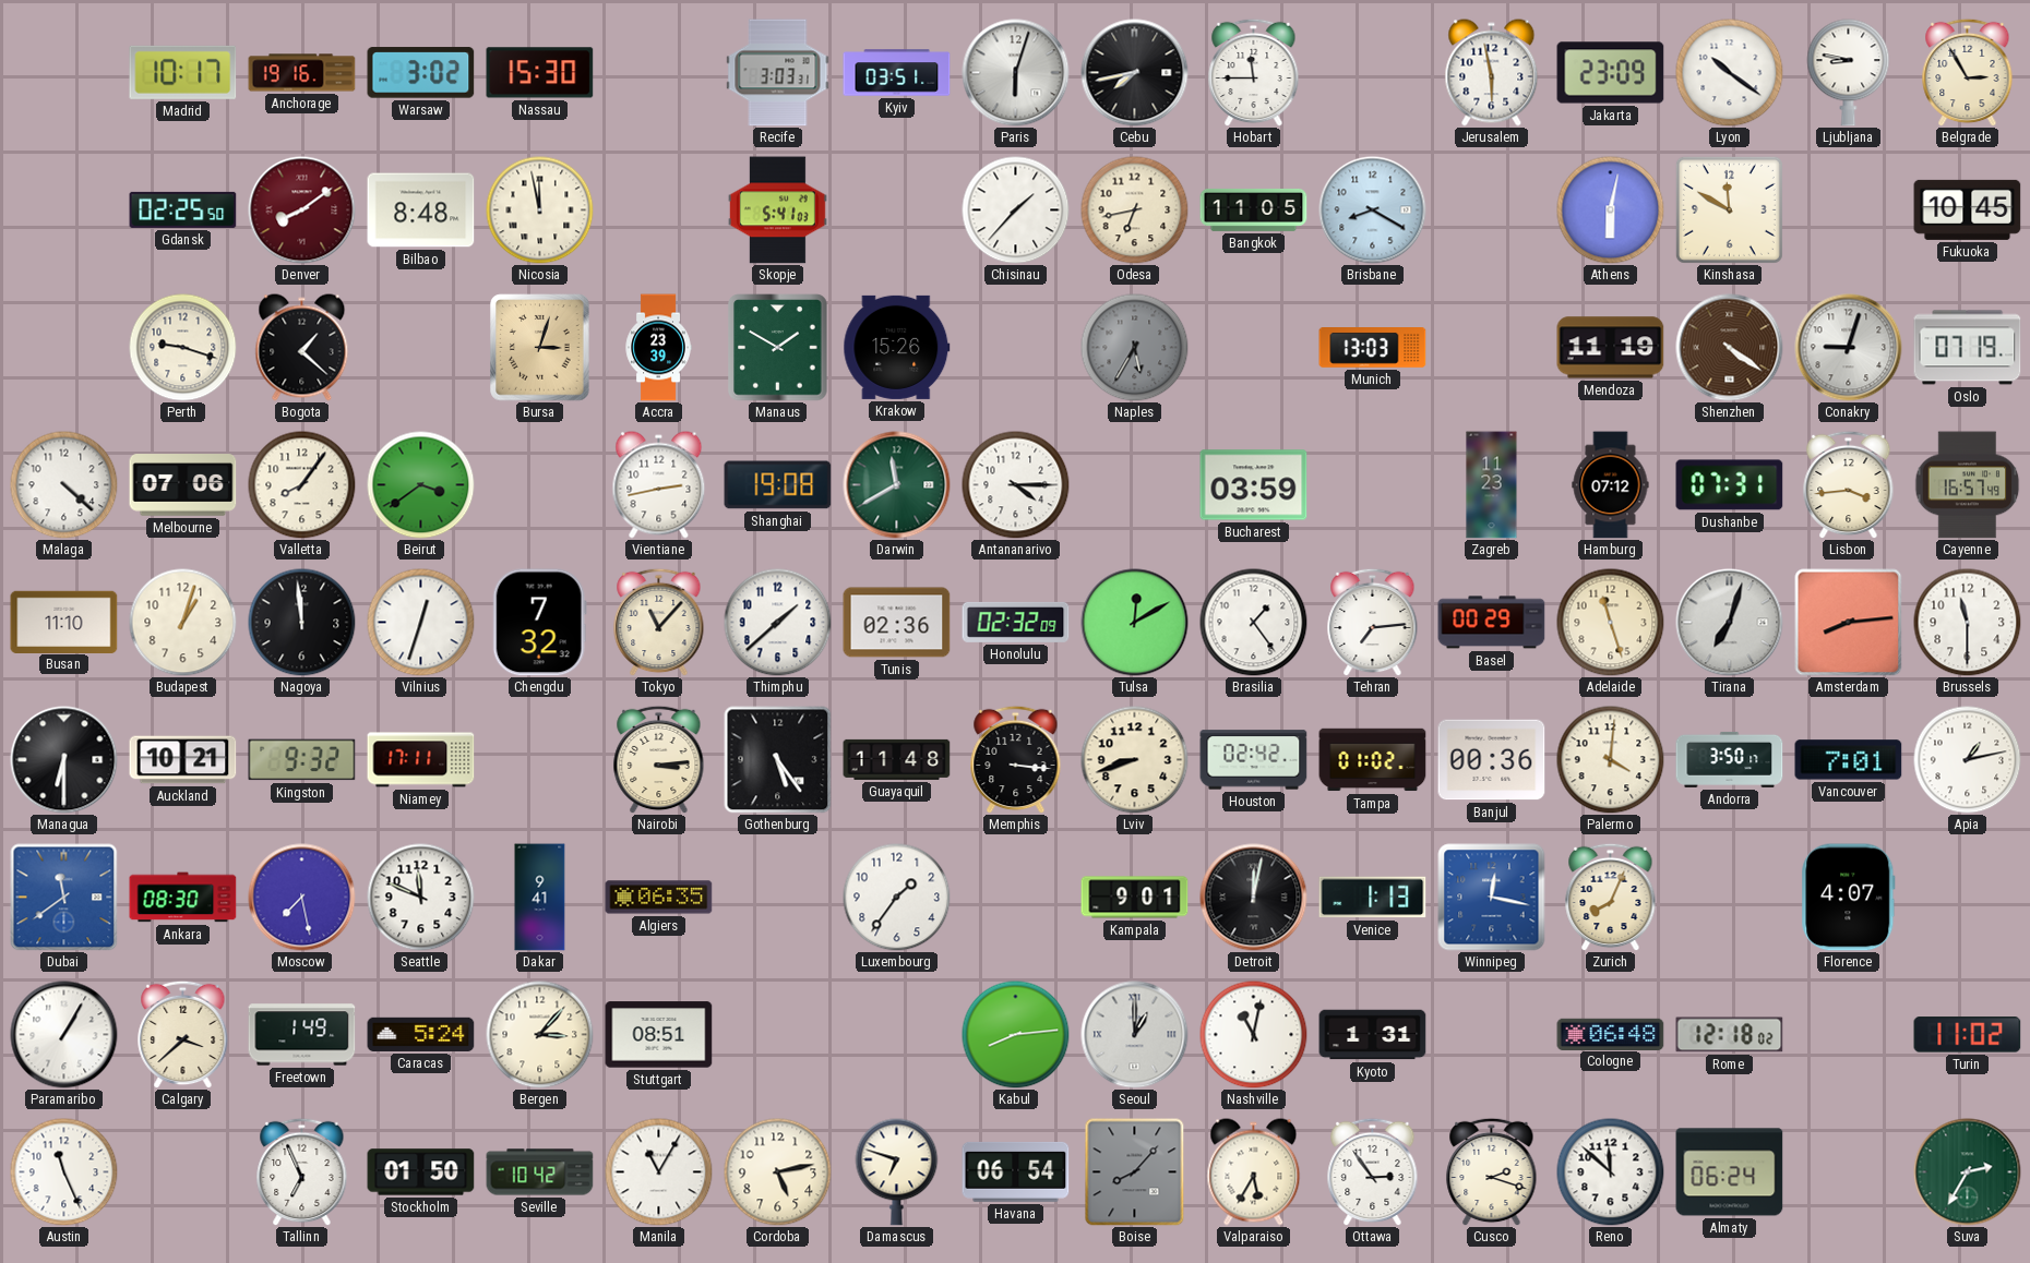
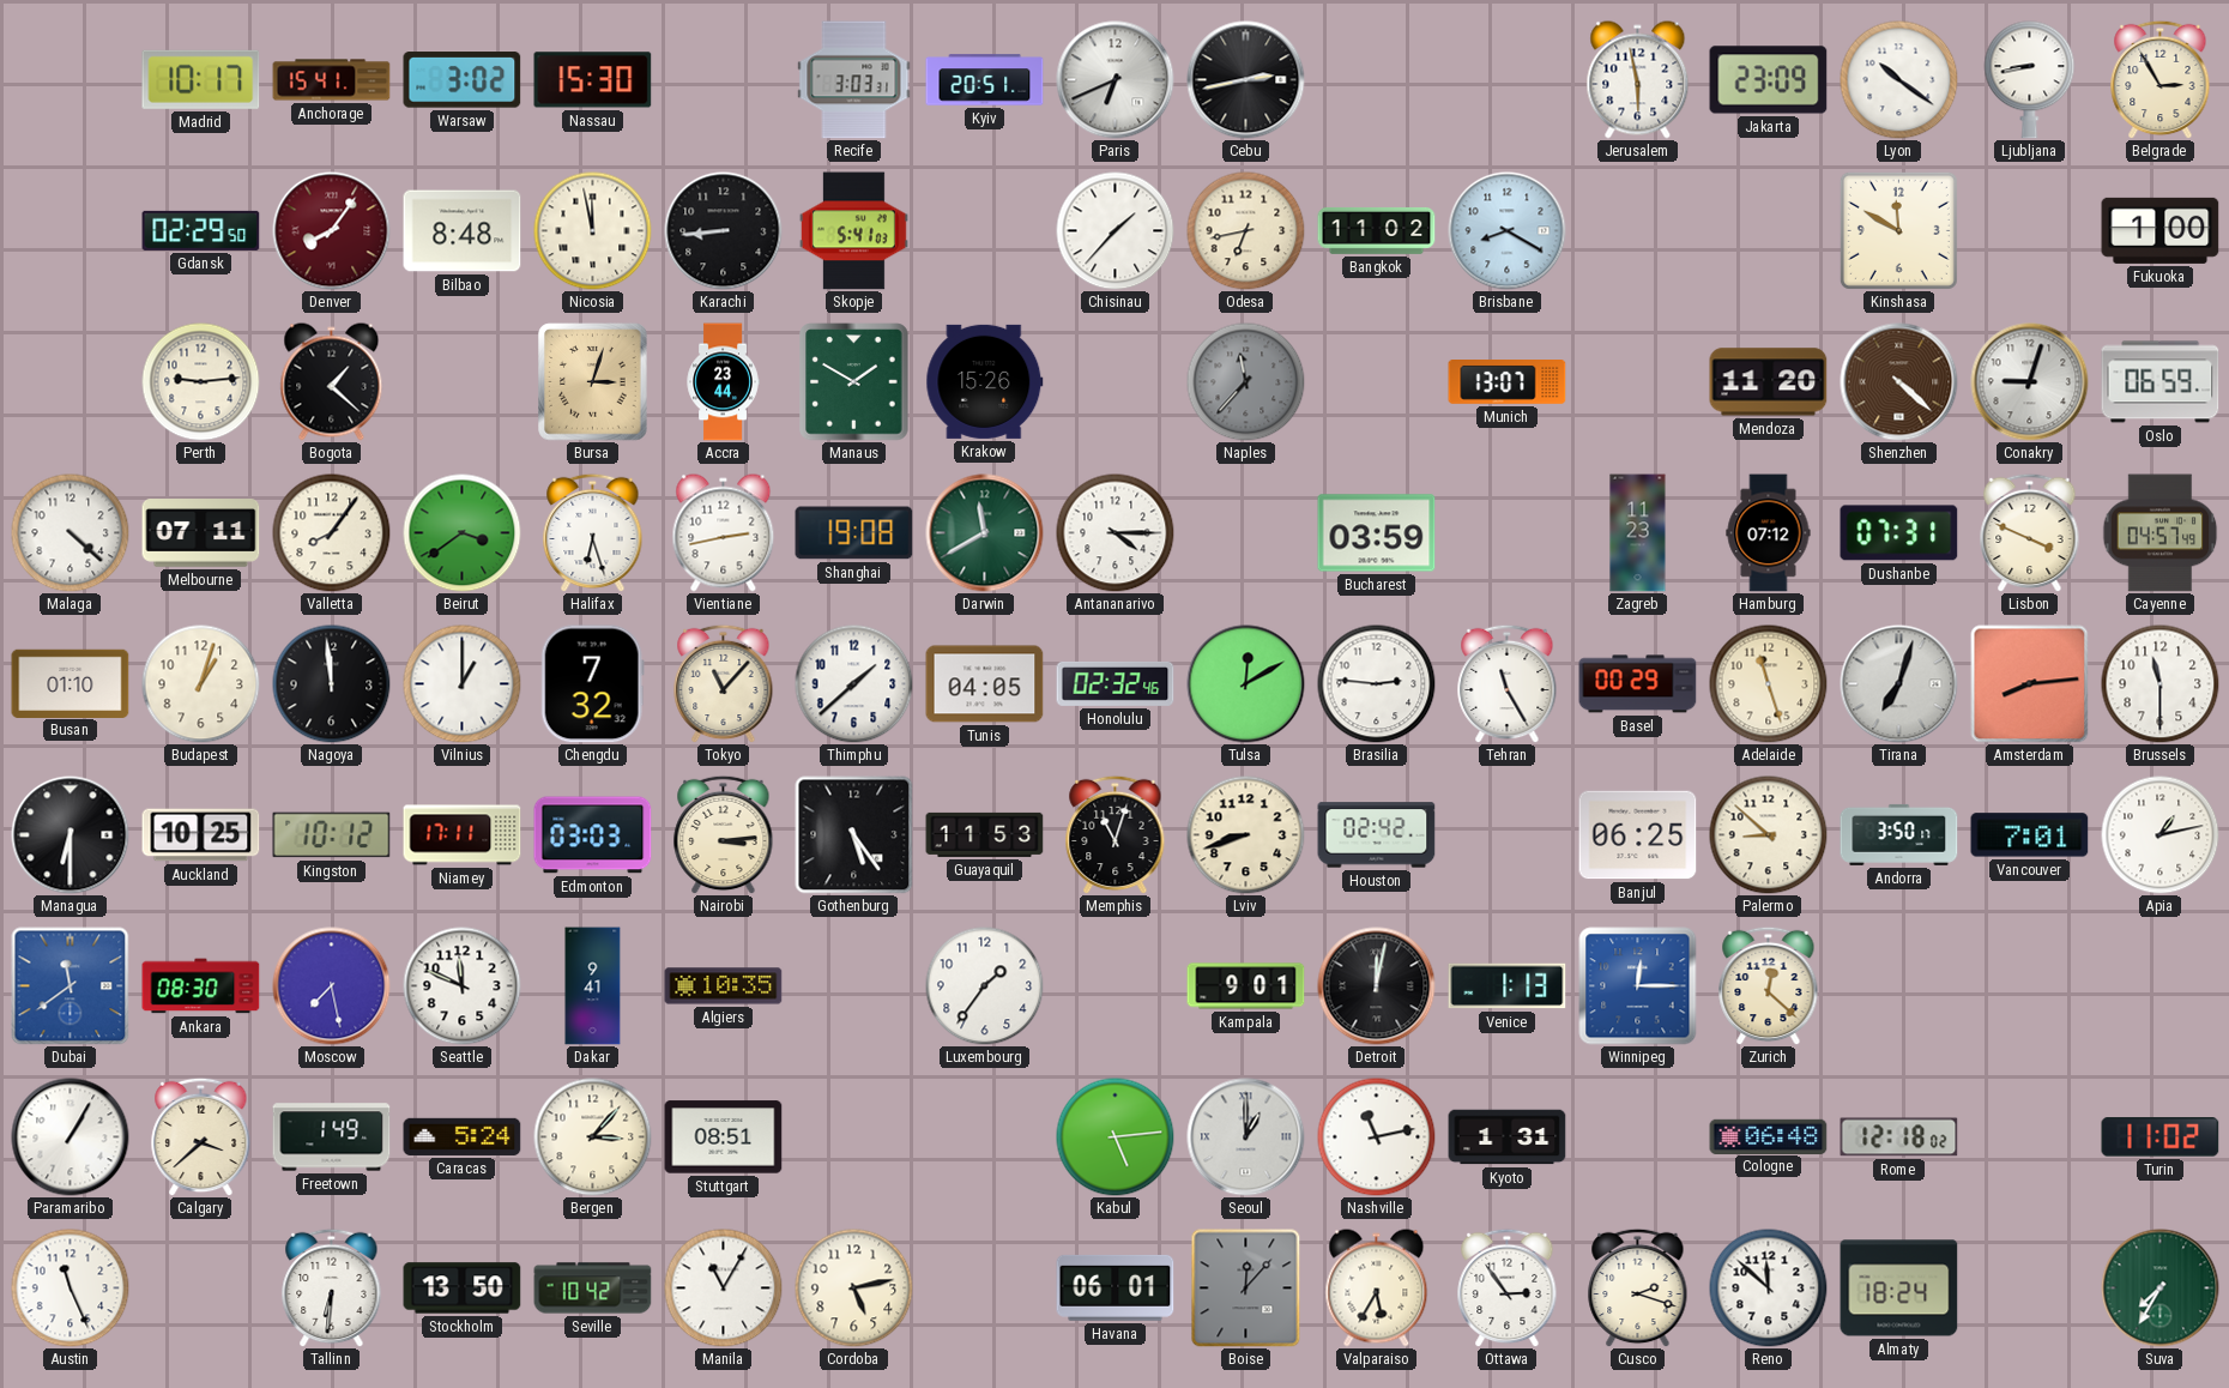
Anchorage: 19:16 -> 15:41 (332, 80)
Kyiv: 03:51 -> 20:51 (985, 80)
Paris: 6:03 -> 6:41 (1116, 80)
Cebu: 7:43 -> 2:43 (1246, 80)
Hobart: 11:45 -> none (1254, 72)
Ljubljana: 8:47 -> 8:43 (2030, 80)
Gdansk: 02:25 -> 02:29 (201, 230)
Denver: 8:09 -> 8:06 (332, 231)
Karachi: none -> 8:44 (724, 231)
Bangkok: 11:05 -> 11:02 (1377, 231)
Athens: 6:02 -> none (1611, 211)
Fukuoka: 10:45 -> 1:00 (2161, 230)
Perth: 9:18 -> 9:14 (201, 382)
Accra: 23:39 -> 23:44 (723, 382)
Naples: 5:35 -> 11:37 (1246, 382)
Munich: 13:03 -> 13:07 (1508, 382)
Mendoza: 11:19 -> 11:20 (1769, 382)
Shenzhen: 4:21 -> 4:22 (1899, 382)
Oslo: 07:19 -> 06:59 (2161, 382)
Melbourne: 07:06 -> 07:11 (201, 533)
Halifax: none -> 6:27 (593, 532)
Lisbon: 3:44 -> 3:49 (2030, 532)
Cayenne: 16:57 -> 04:57 (2161, 533)
Busan: 11:10 -> 01:10 (71, 683)
Vilnius: 12:33 -> 1:00 (463, 684)
Tunis: 02:36 -> 04:05 (985, 684)
Honolulu: 02:32:09 -> 02:32:46 (1116, 683)
Brasilia: 1:24 -> 2:46 (1377, 684)
Tehran: 7:14 -> 11:25 (1508, 683)
Auckland: 10:21 -> 10:25 (201, 835)
Kingston: 9:32 -> 10:12 (332, 835)
Edmonton: none -> 03:03 (593, 835)
Guayaquil: 11:48 -> 11:53 (985, 834)
Memphis: 3:16 -> 11:03 (1116, 834)
Tampa: 01:02 -> none (1373, 760)
Banjul: 00:36 -> 06:25 (1638, 835)
Palermo: 4:01 -> 8:52 (1769, 835)
Algiers: 06:35 -> 10:35 (724, 986)
Winnipeg: 12:17 -> 12:15 (1638, 986)
Zurich: 8:04 -> 12:22 (1769, 985)
Florence: 4:07 -> none (1849, 898)
Kabul: 8:14 -> 5:14 (1116, 1137)
Nashville: 11:02 -> 11:13 (1377, 1137)
Tallinn: 6:56 -> 6:31 (332, 1287)
Stockholm: 01:50 -> 13:50 (463, 1289)
Damascus: 6:48 -> none (897, 1172)
Havana: 06:54 -> 06:01 (1116, 1287)
Boise: 8:07 -> 12:07 (1246, 1289)
Almaty: 06:24 -> 18:24 (1899, 1289)
Suva: 2:35 -> 7:35 (2161, 1289)
